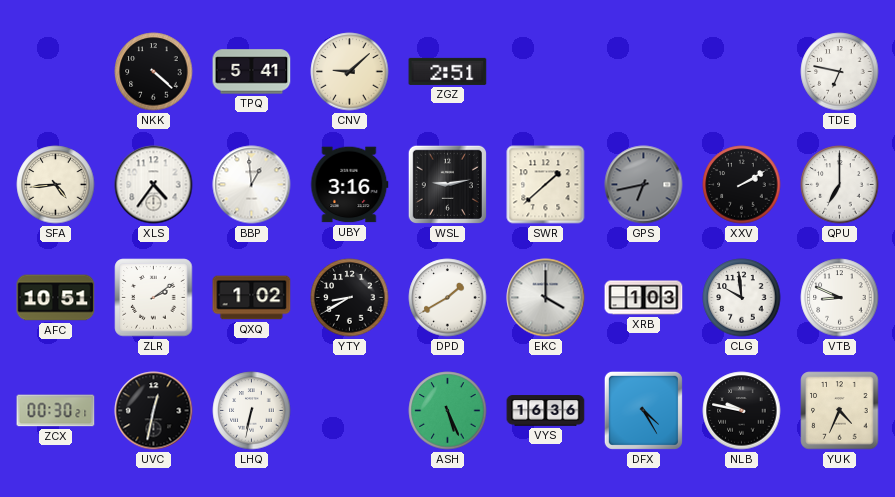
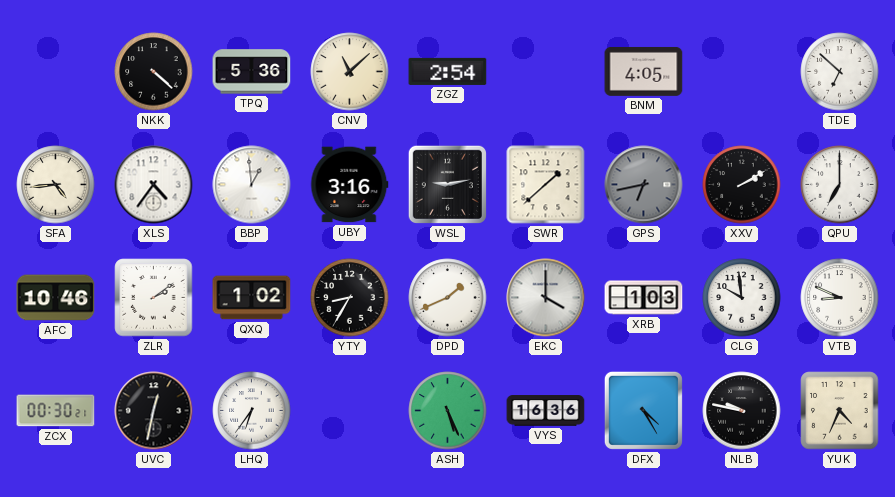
TPQ: 5:41 -> 5:36 (252, 72)
CNV: 9:08 -> 11:08 (350, 72)
ZGZ: 2:51 -> 2:54 (448, 71)
BNM: none -> 4:05 (644, 71)
TDE: 6:47 -> 6:52 (840, 72)
AFC: 10:51 -> 10:46 (56, 298)
YTY: 8:40 -> 8:35 (350, 298)
DPD: 1:40 -> 1:41 (448, 298)
LHQ: 6:32 -> 6:36 (252, 411)
